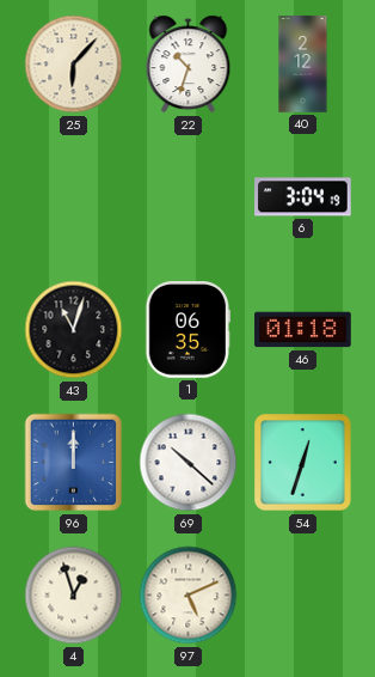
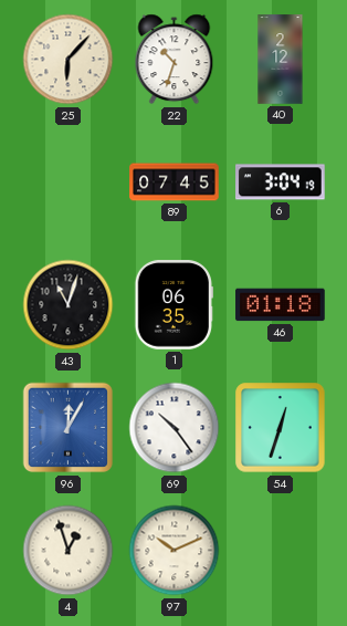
89: none -> 07:45 (175, 182)
96: 12:00 -> 12:05 (69, 428)
69: 10:22 -> 10:24 (175, 428)
97: 5:11 -> 10:11 (175, 551)
